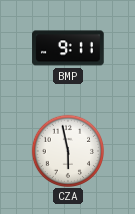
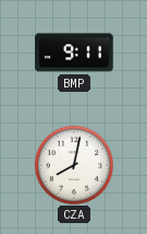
CZA: 5:58 -> 8:02 (73, 164)
